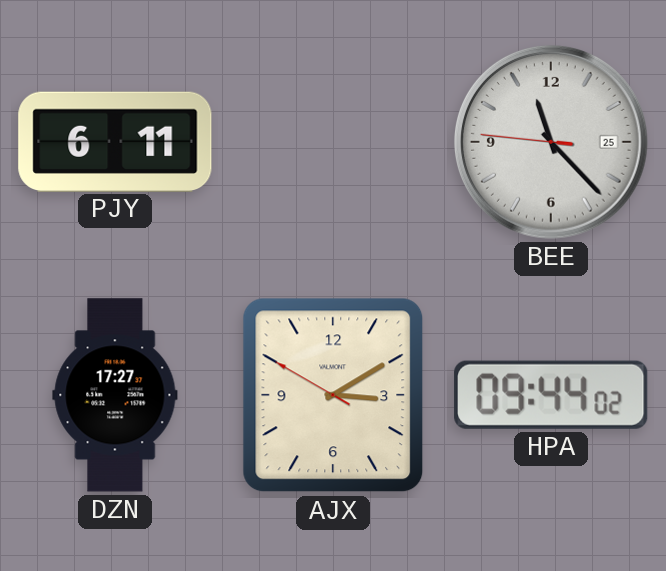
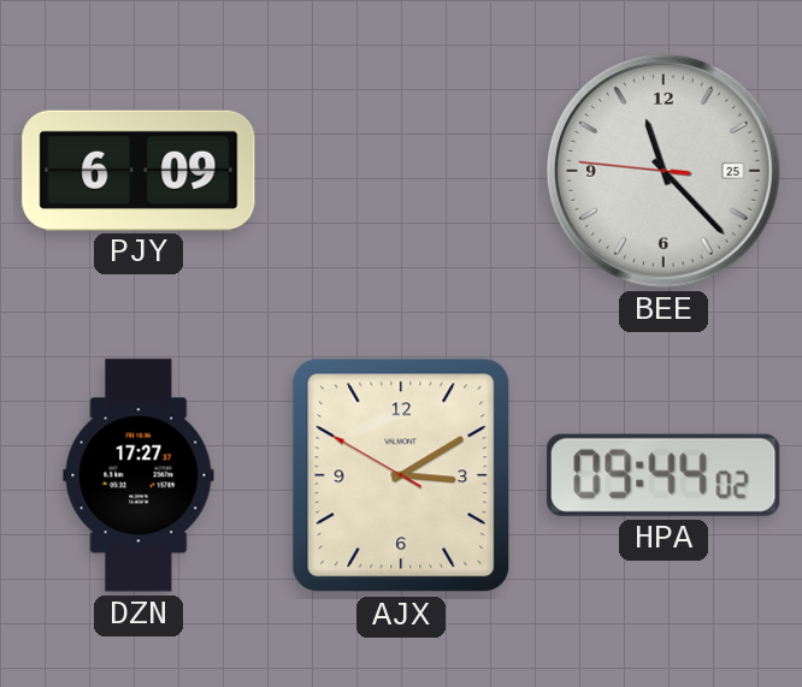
PJY: 6:11 -> 6:09 (138, 170)
